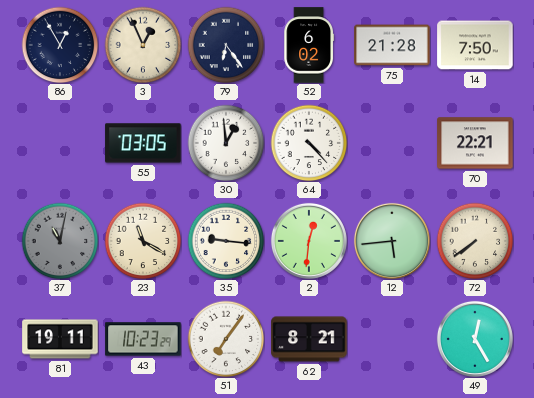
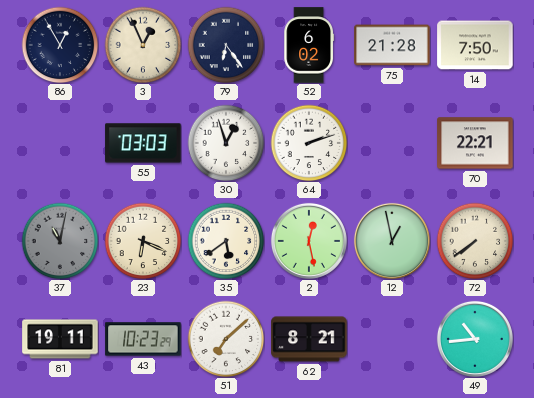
55: 03:05 -> 03:03 (143, 143)
30: 12:59 -> 12:57 (226, 143)
64: 4:23 -> 2:12 (309, 143)
23: 11:20 -> 6:19 (143, 241)
35: 9:16 -> 5:39 (226, 241)
2: 12:31 -> 12:28 (309, 241)
12: 5:44 -> 12:58 (392, 241)
51: 7:06 -> 7:08 (226, 339)
49: 12:25 -> 10:44 (475, 339)
